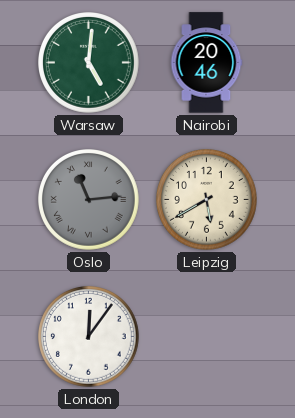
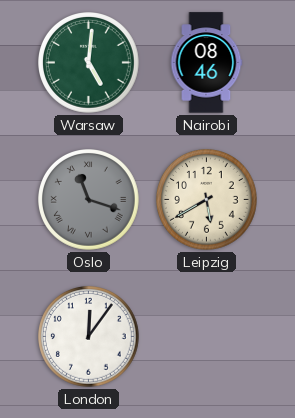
Nairobi: 20:46 -> 08:46 (206, 63)
Oslo: 11:14 -> 11:18 (89, 200)
